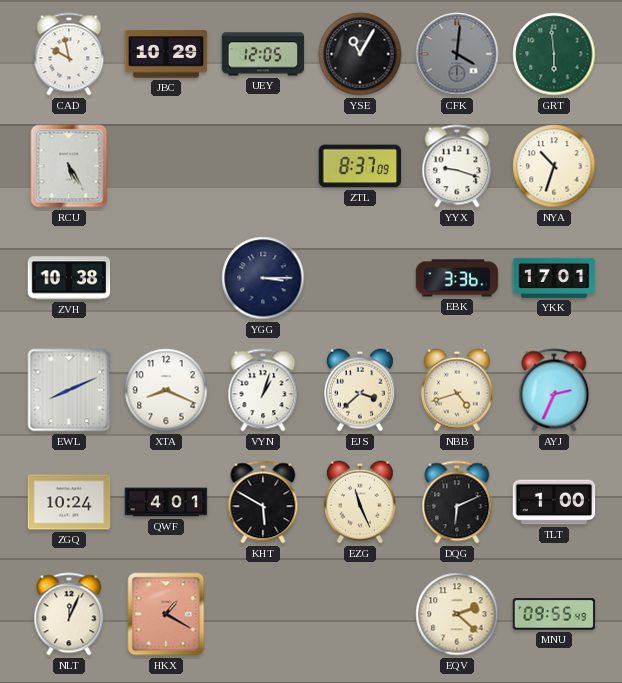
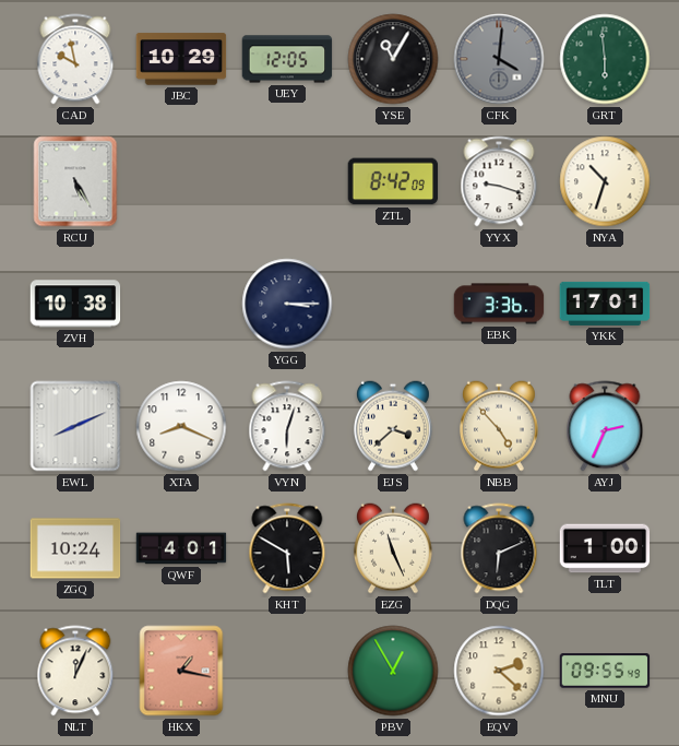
ZTL: 8:37 -> 8:42 (393, 181)
VYN: 1:03 -> 6:03 (287, 426)
NBB: 4:42 -> 4:53 (499, 426)
HKX: 1:20 -> 1:17 (181, 671)
PBV: none -> 12:55 (393, 671)
